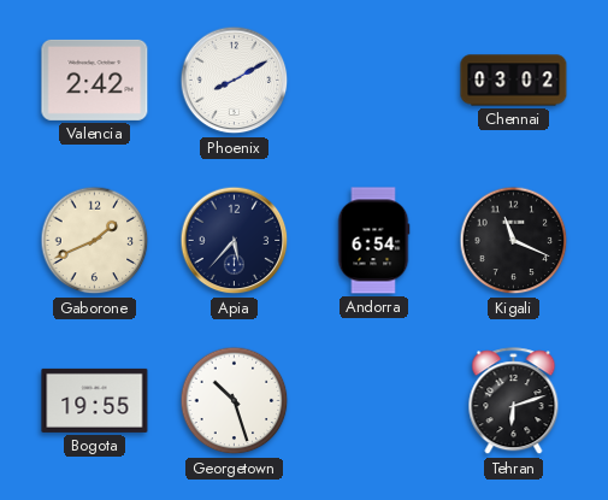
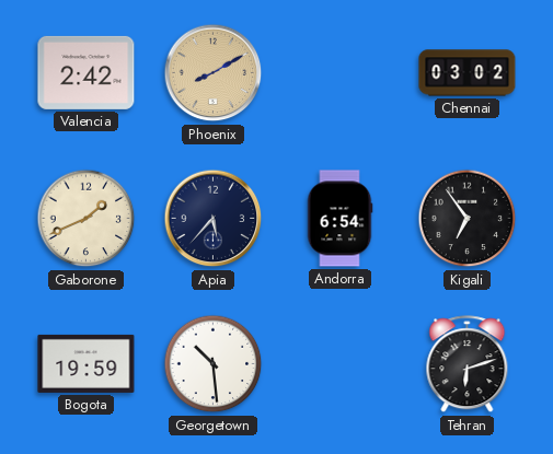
Phoenix dial: white -> champagne (214, 73)
Kigali: 11:19 -> 6:54 (468, 219)
Bogota: 19:55 -> 19:59 (87, 363)
Georgetown: 10:27 -> 10:29 (214, 364)
